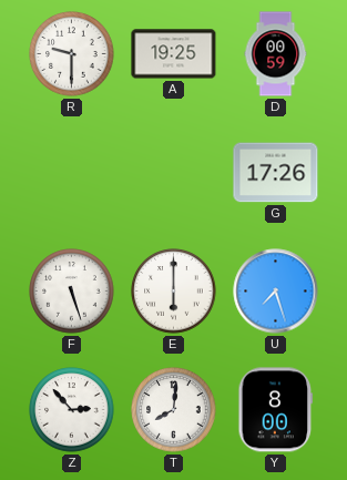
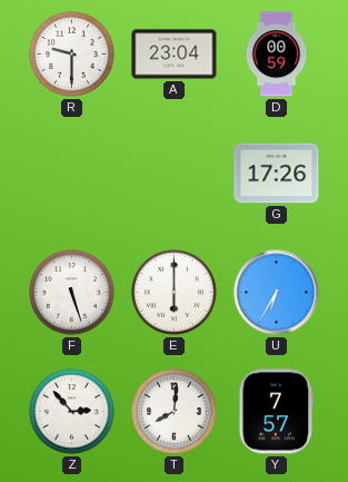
A: 19:25 -> 23:04 (175, 55)
U: 7:27 -> 6:35 (277, 293)
Y: 8:00 -> 7:57 (277, 412)
